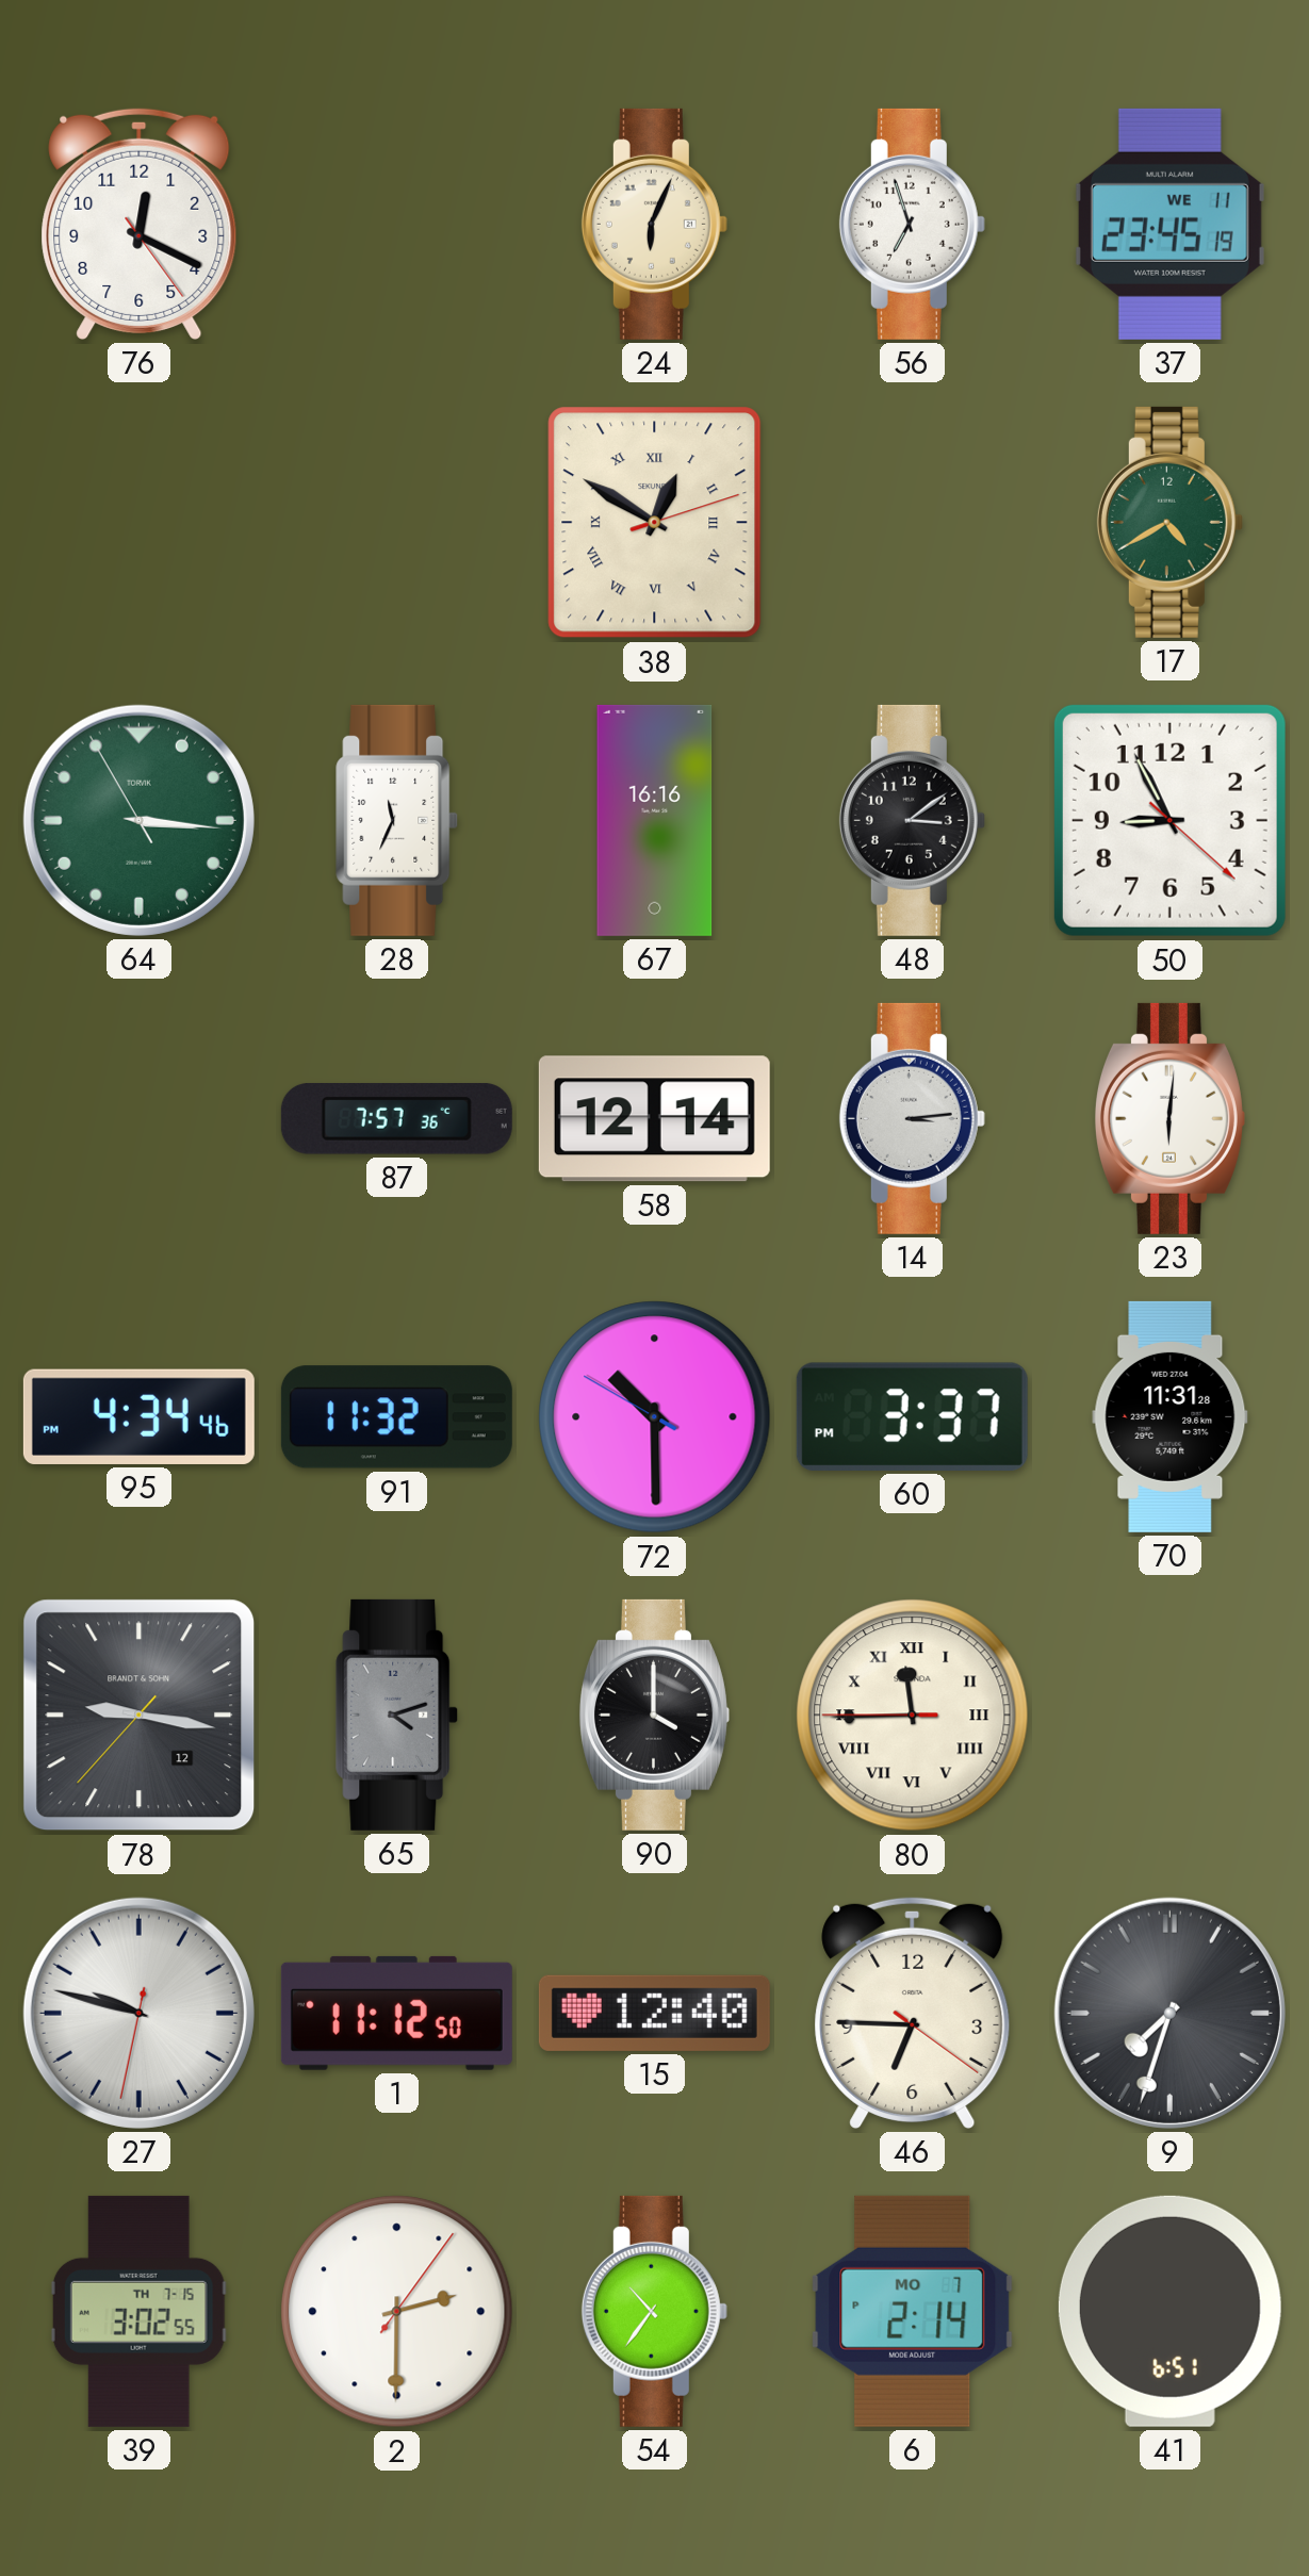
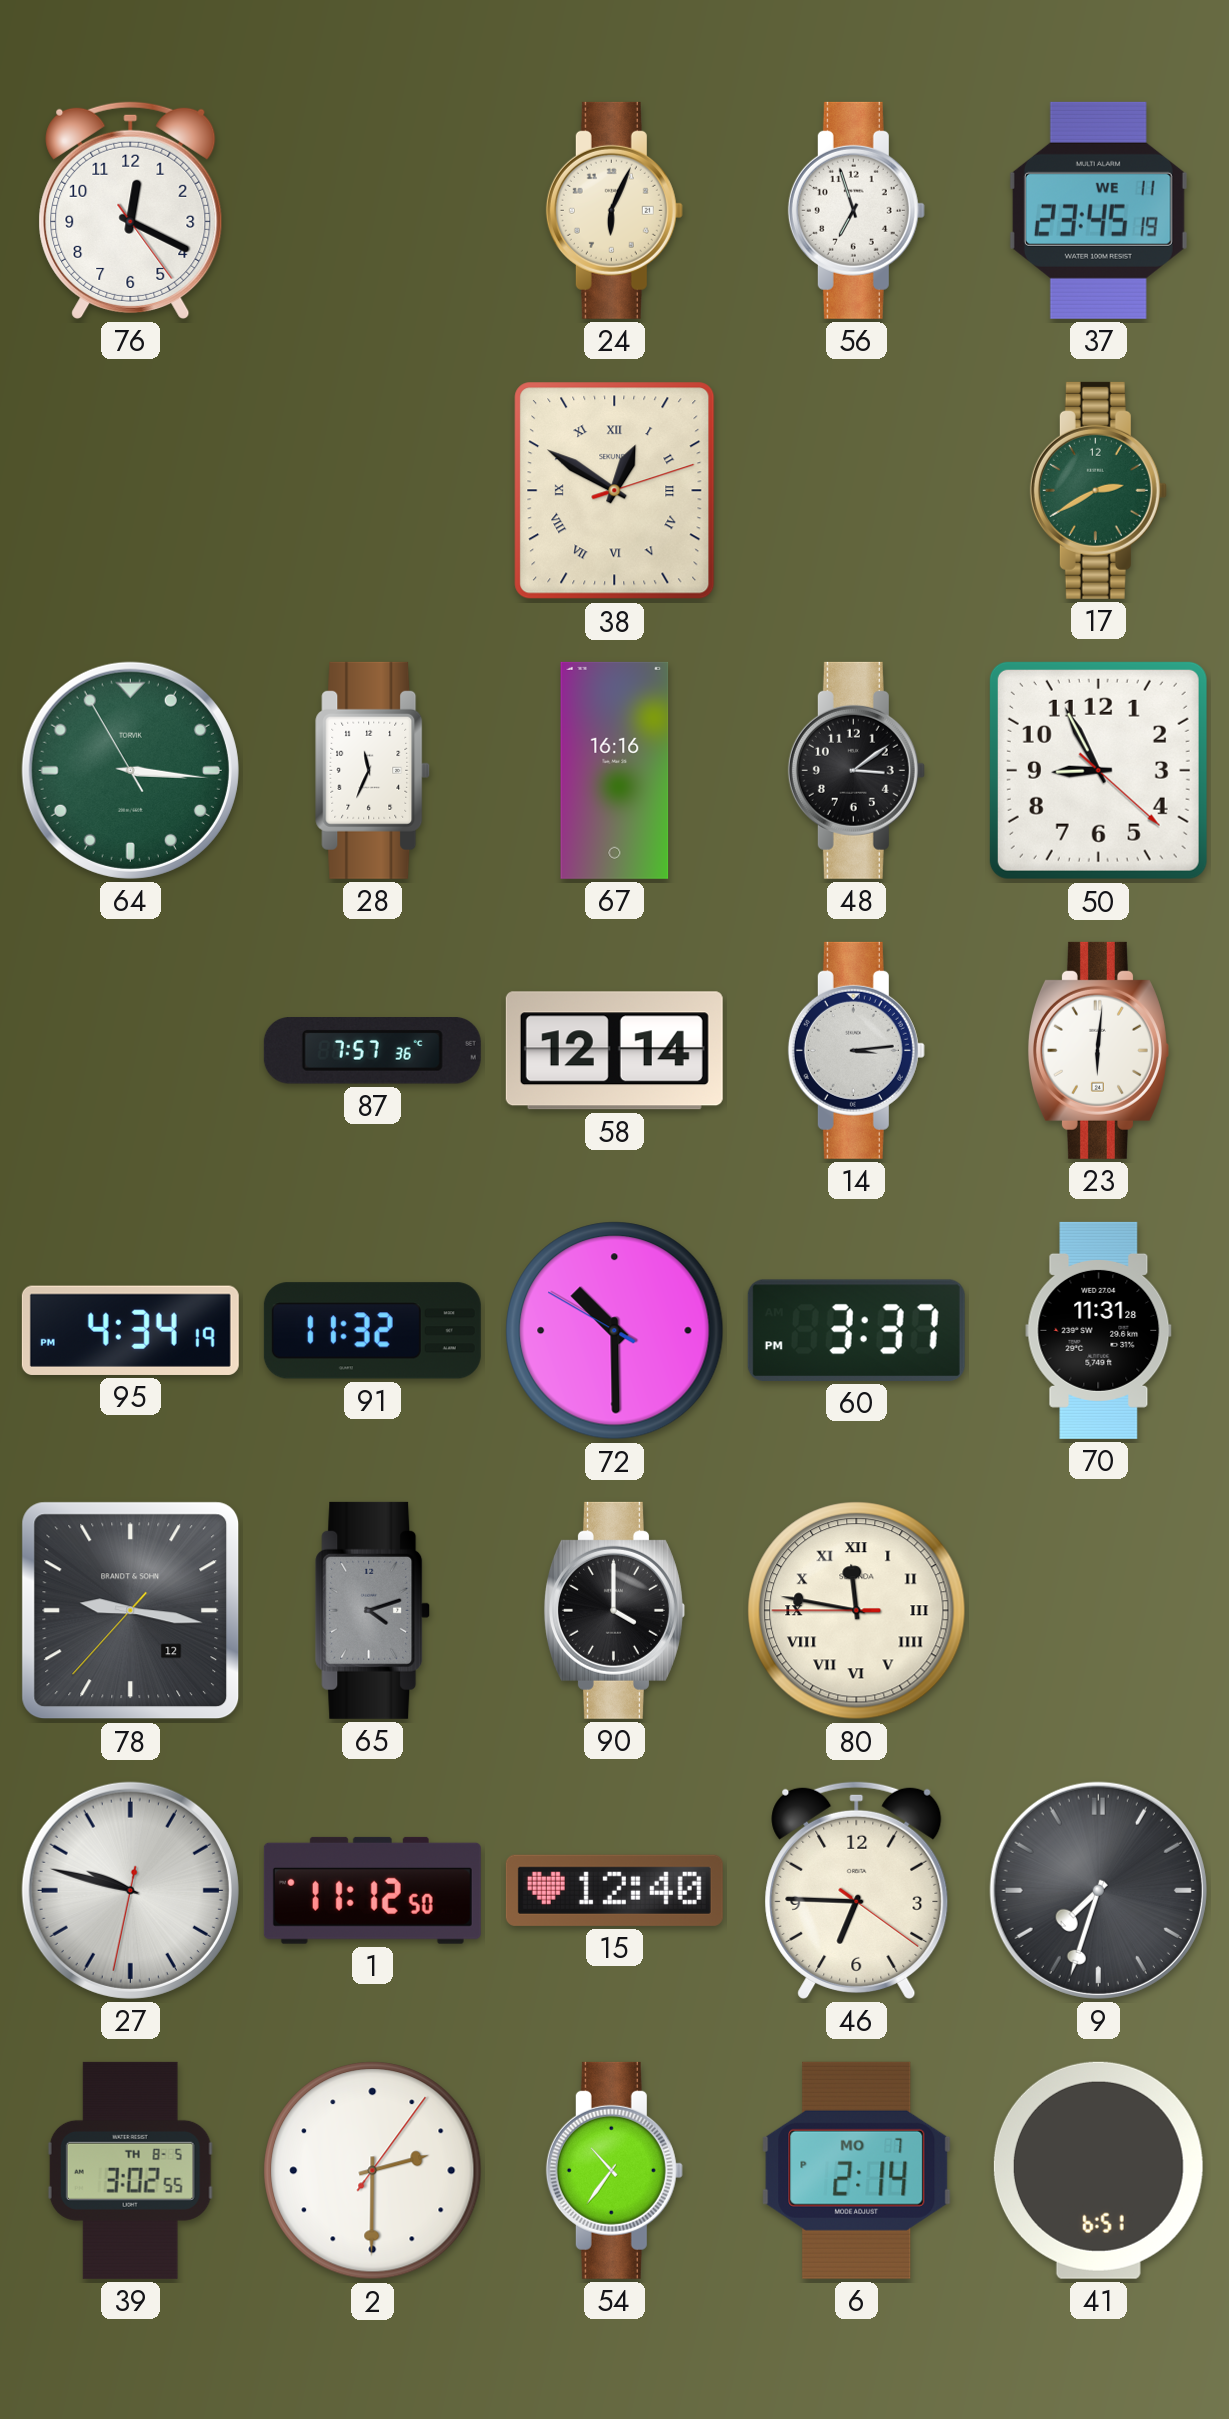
17: 4:40 -> 2:40 (1098, 490)
95: 4:34:46 PM -> 4:34:19 PM (130, 1330)
80: 11:44 -> 11:46 (857, 1611)
39 date: TH 7-15 -> TH 8-5 (130, 2170)
